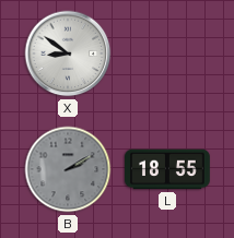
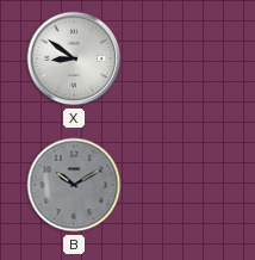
B: 2:10 -> 10:10 (74, 185)
L: 18:55 -> none (168, 169)
